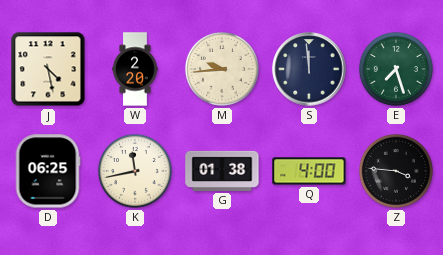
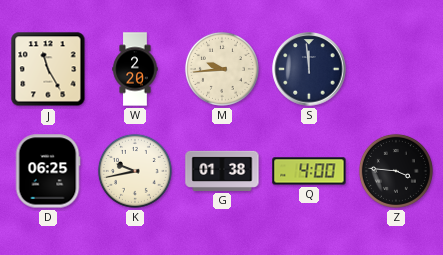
J: 4:28 -> 11:25 (48, 69)
E: 7:27 -> none (396, 69)
K: 11:43 -> 9:43 (135, 171)
